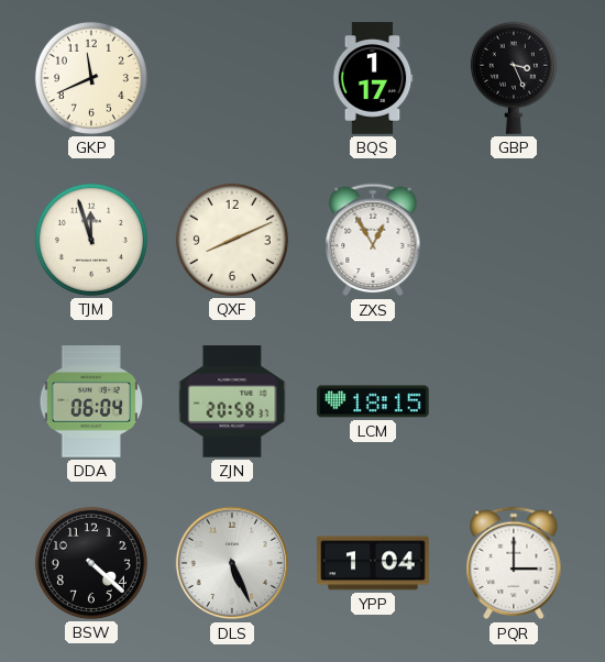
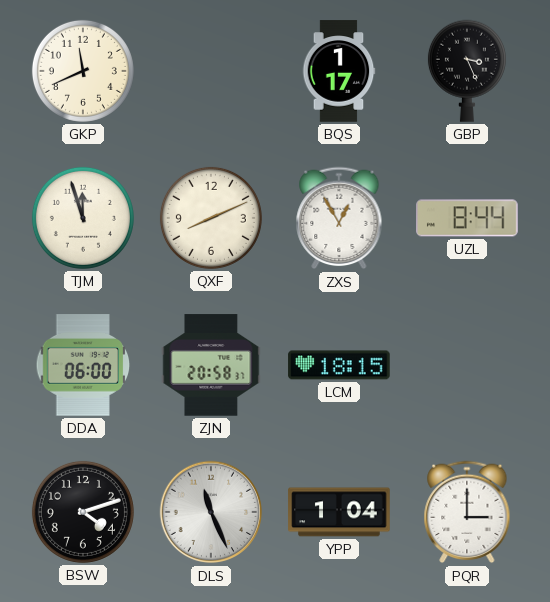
UZL: none -> 8:44 (467, 218)
DDA: 06:04 -> 06:00 (83, 365)
BSW: 4:22 -> 4:12 (83, 512)
DLS: 5:26 -> 11:26 (211, 512)
